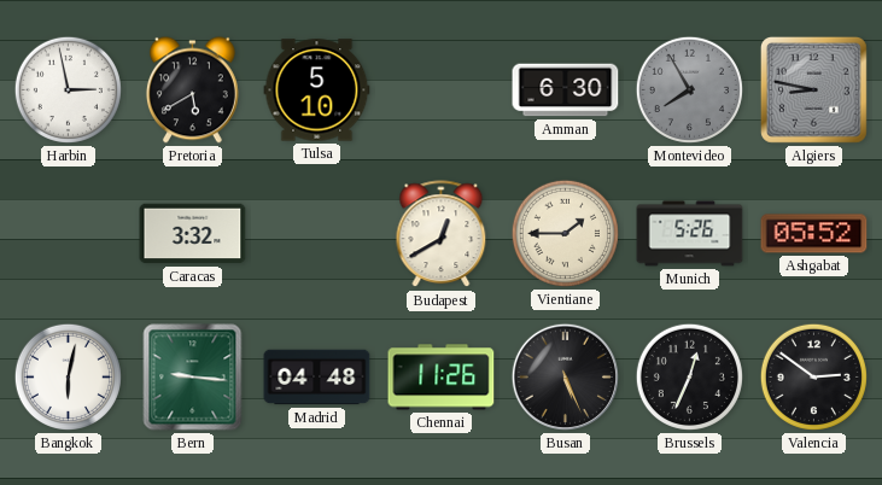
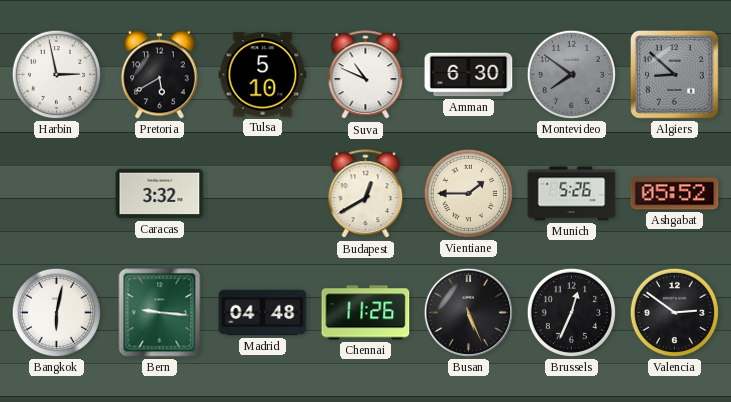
Suva: none -> 10:49 (366, 75)
Montevideo: 7:55 -> 7:51 (571, 74)
Algiers: 8:47 -> 8:52 (674, 74)
